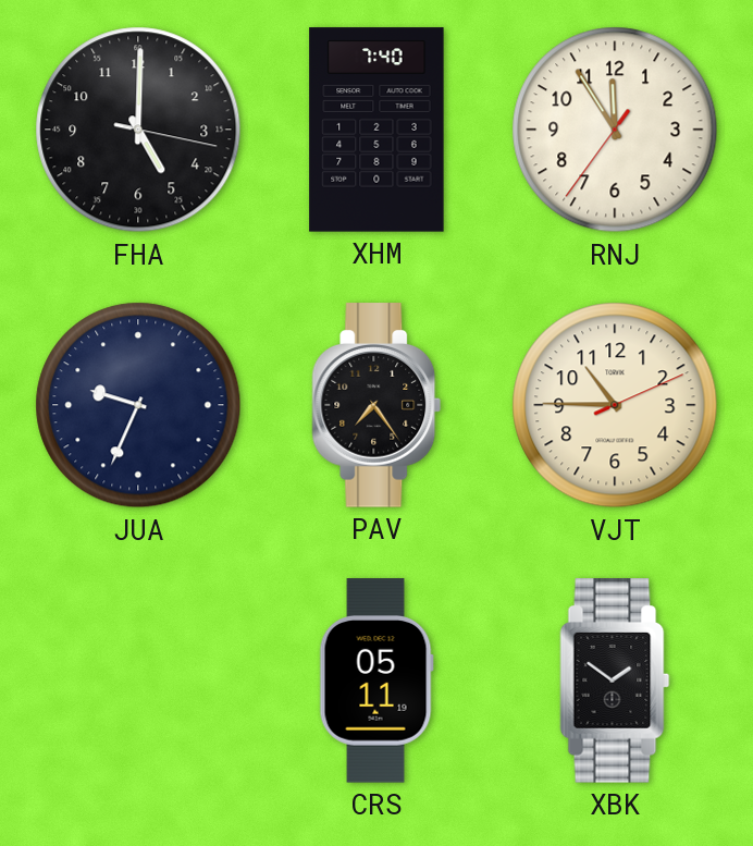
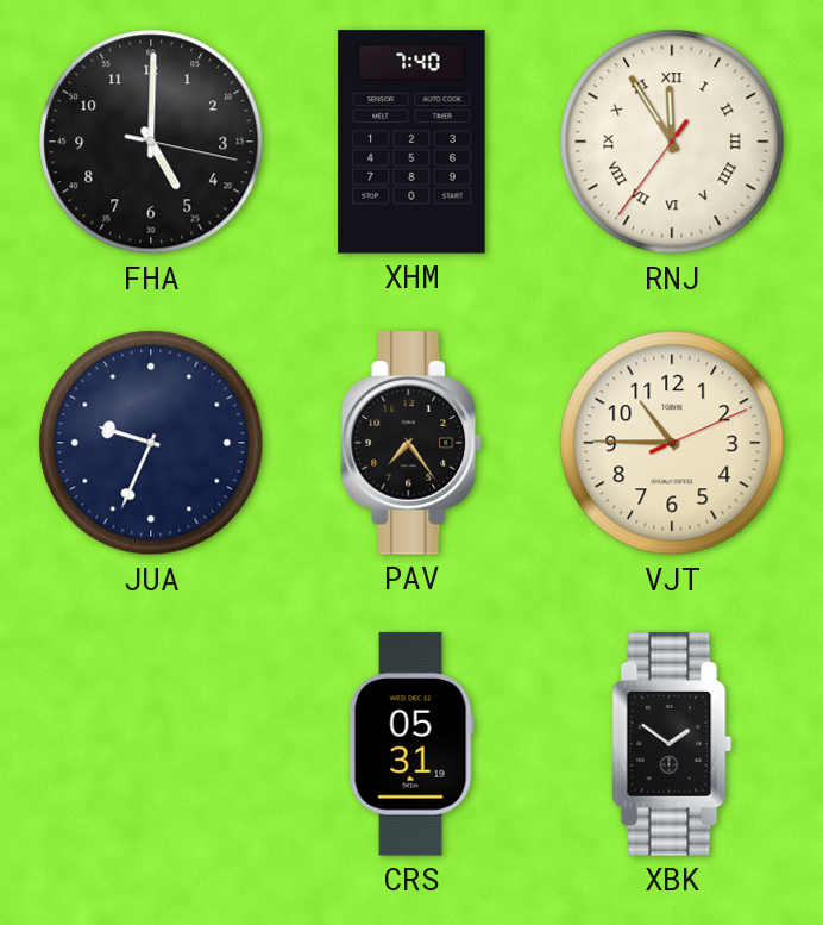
RNJ numerals: Arabic -> Roman (672, 142)
CRS: 05:11 -> 05:31 (411, 744)
